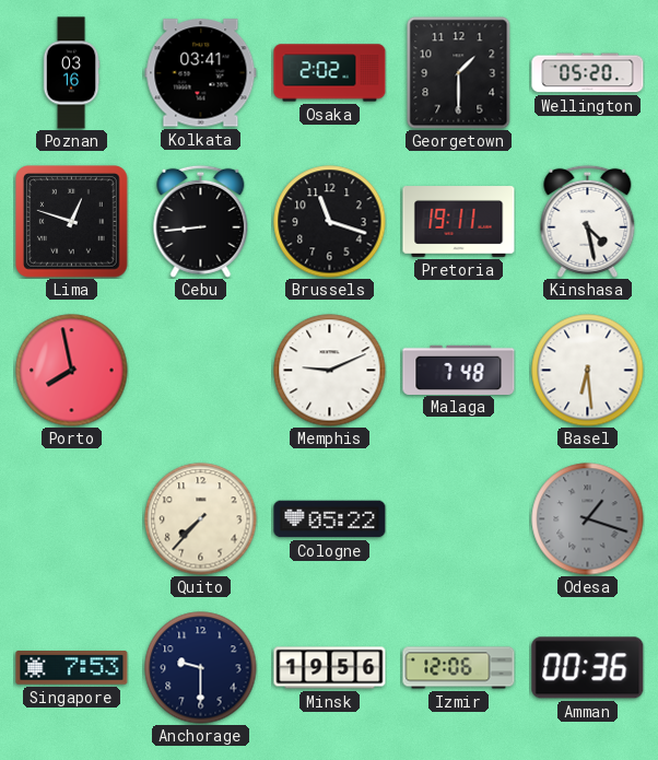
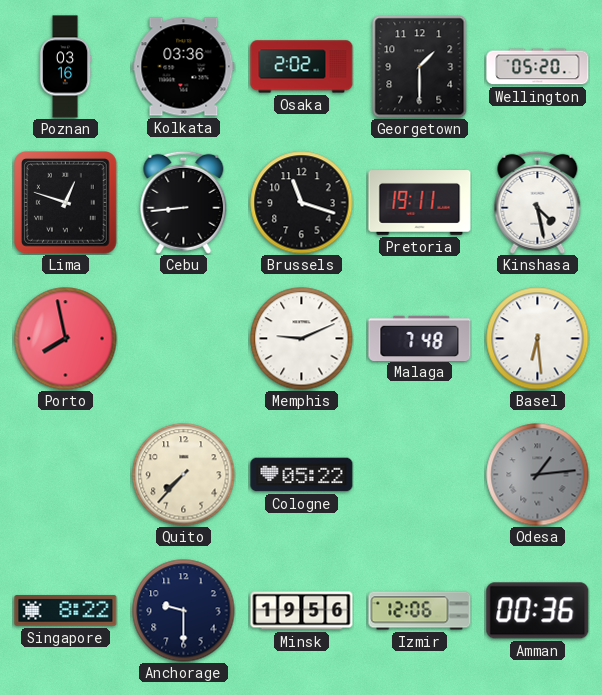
Kolkata: 03:41 -> 03:36 (184, 67)
Odesa: 1:18 -> 1:14 (538, 475)
Singapore: 7:53 -> 8:22 (66, 611)
